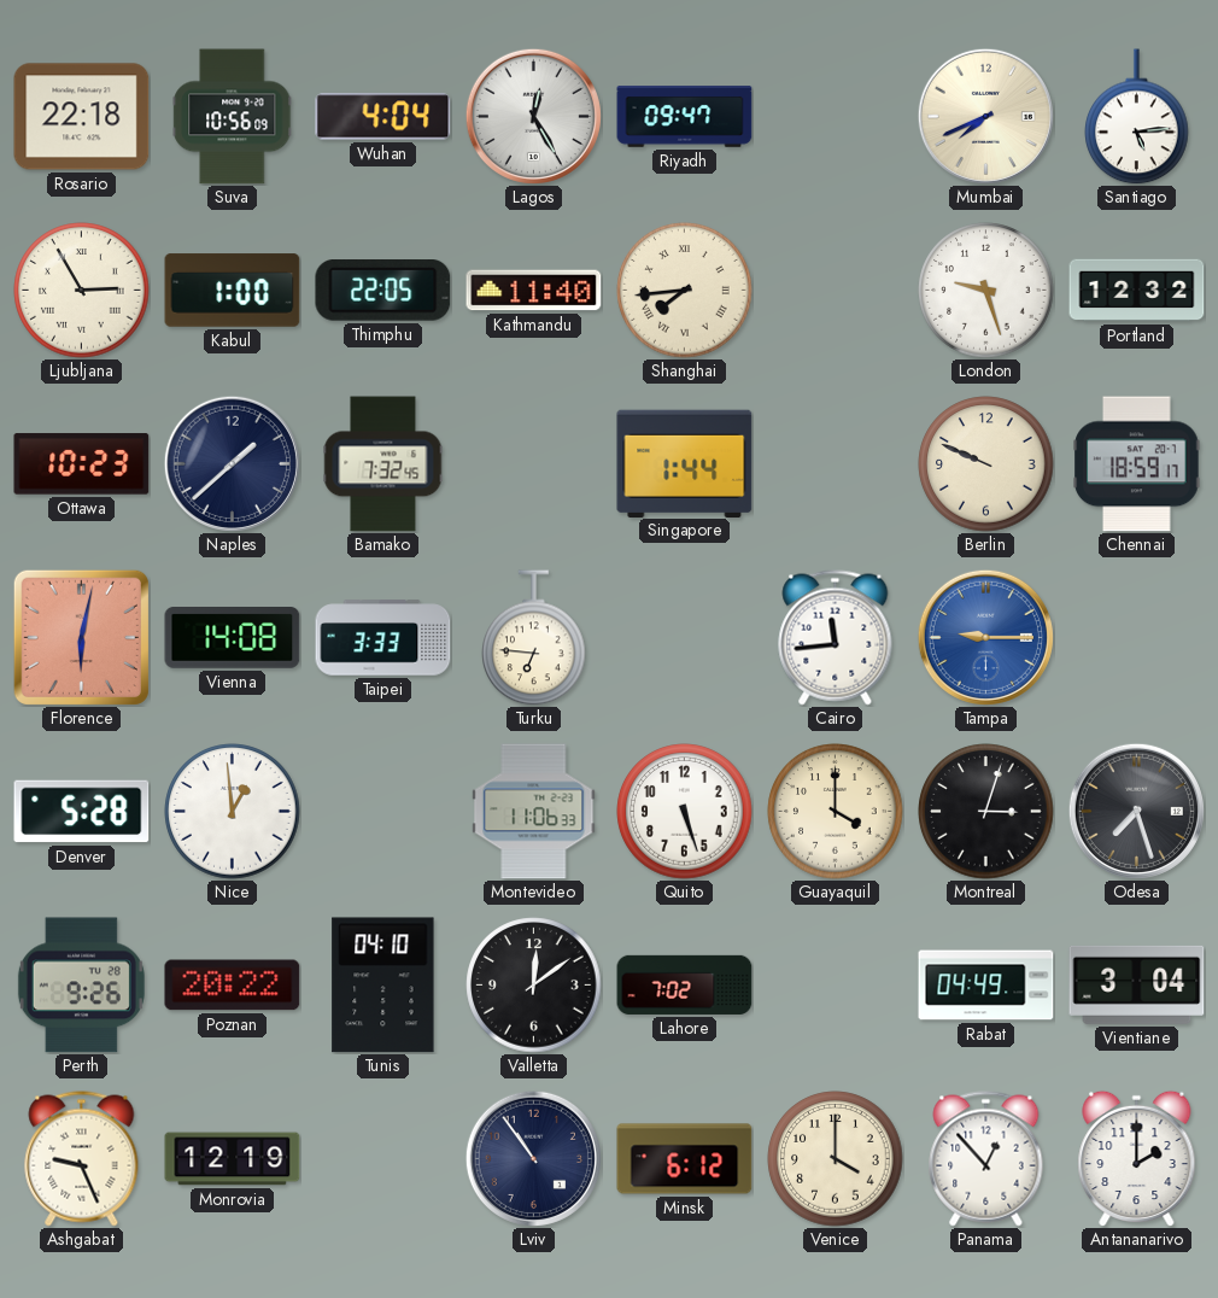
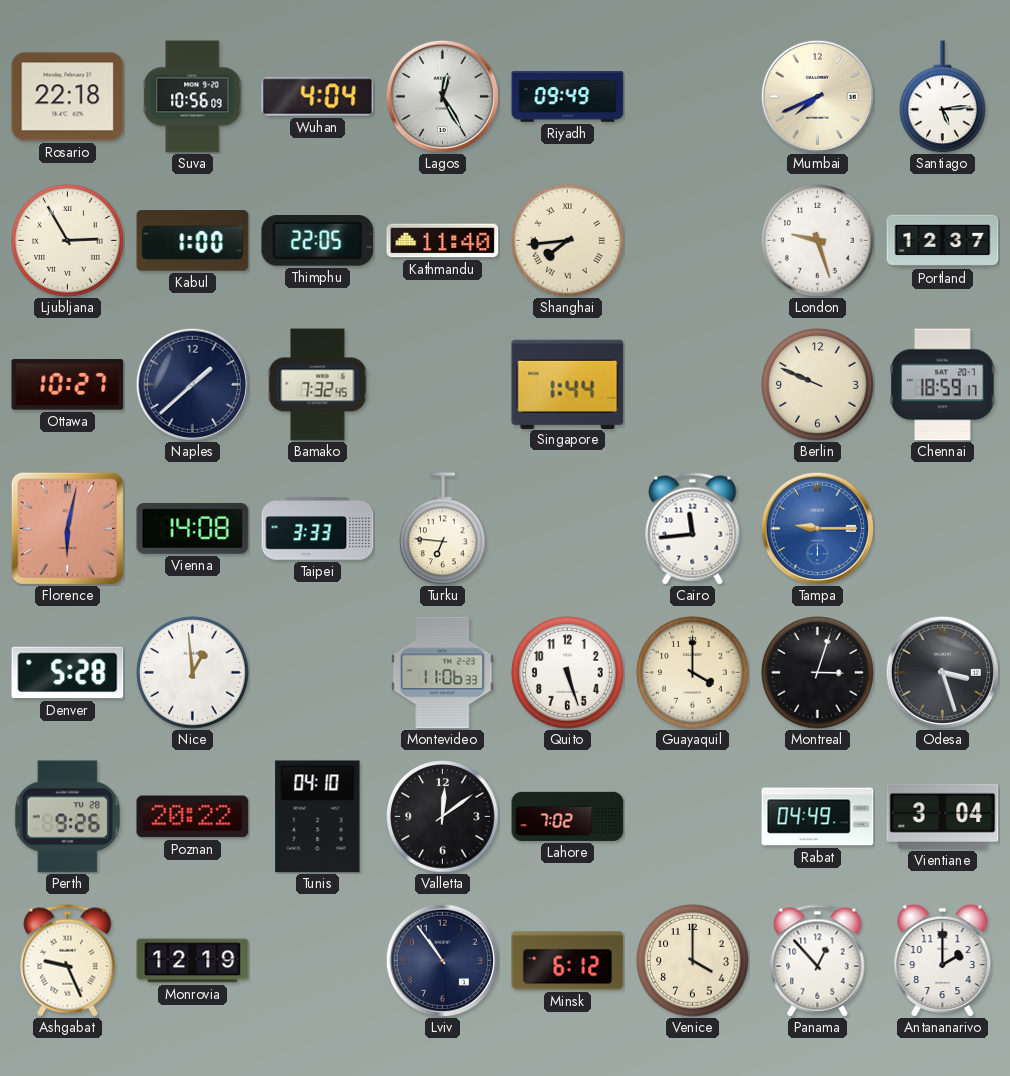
Riyadh: 09:47 -> 09:49 (568, 97)
Portland: 12:32 -> 12:37 (943, 241)
Ottawa: 10:23 -> 10:27 (68, 385)
Odesa: 7:27 -> 3:27 (942, 672)
